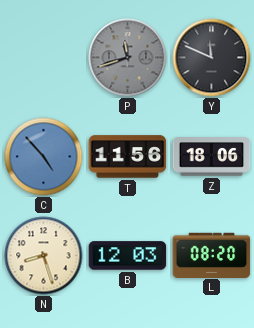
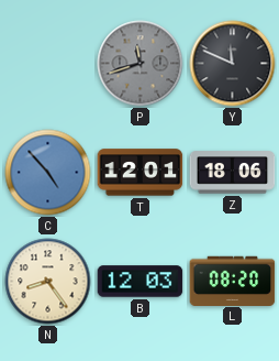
T: 11:56 -> 12:01 (141, 173)
N: 8:27 -> 8:24 (48, 282)
